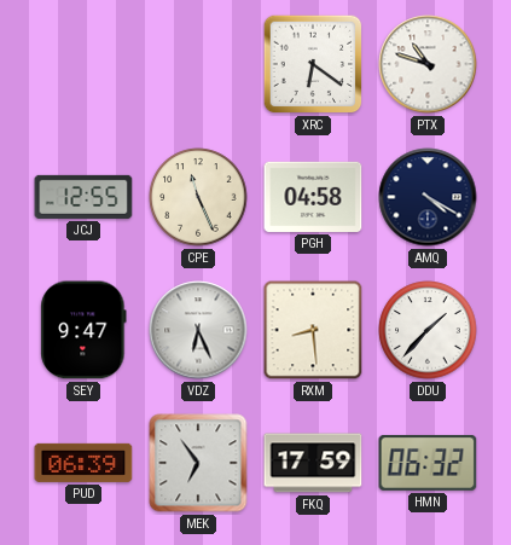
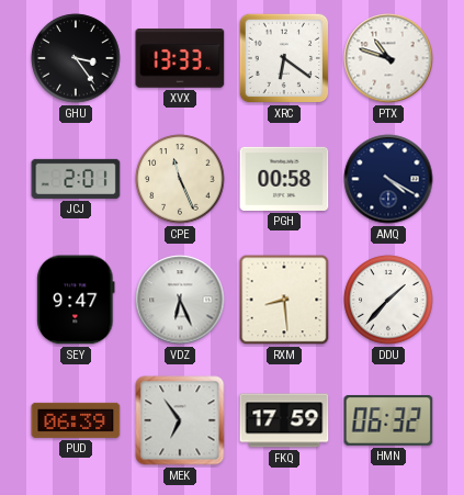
GHU: none -> 3:24 (76, 58)
XVX: none -> 13:33 (180, 59)
JCJ: 12:55 -> 2:01 (76, 179)
PGH: 04:58 -> 00:58 (284, 179)
